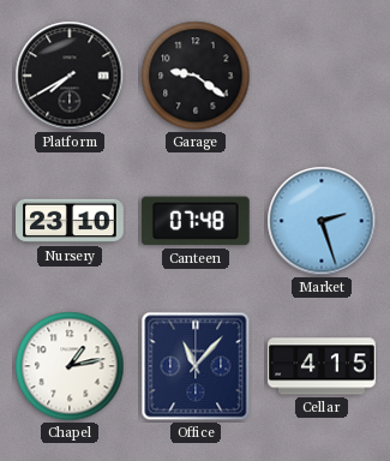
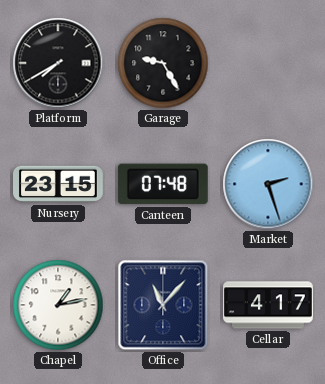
Garage: 9:21 -> 9:25 (163, 63)
Nursery: 23:10 -> 23:15 (59, 184)
Cellar: 4:15 -> 4:17 (268, 305)
